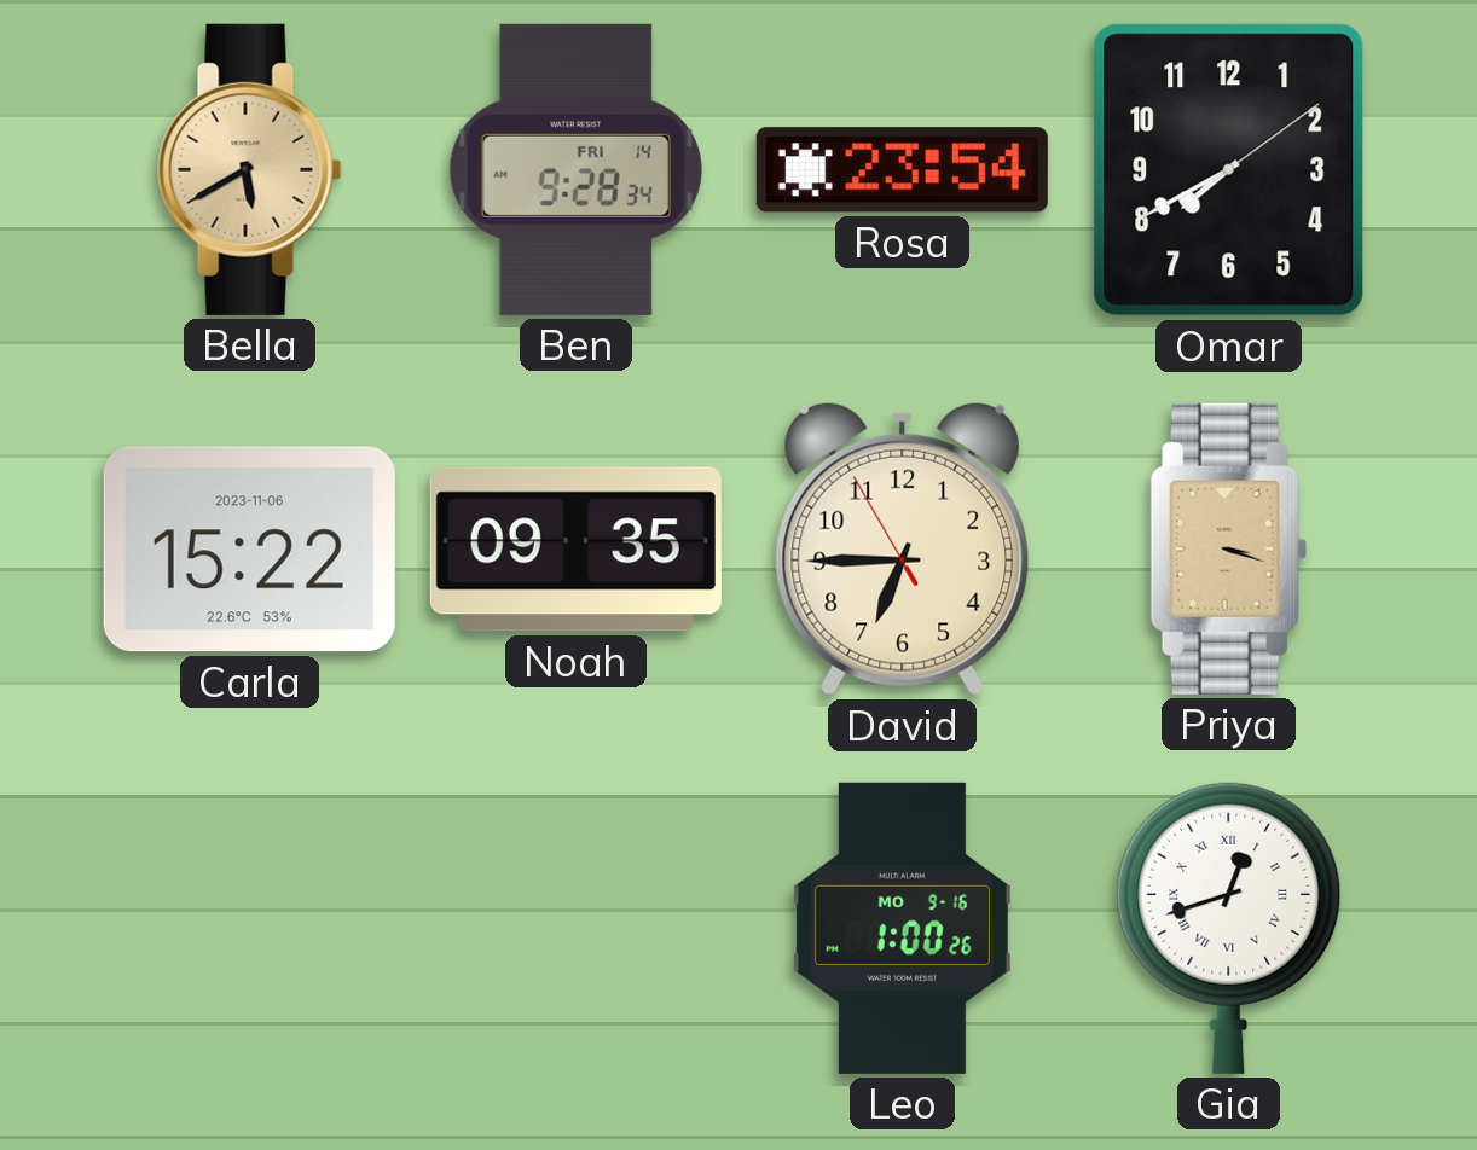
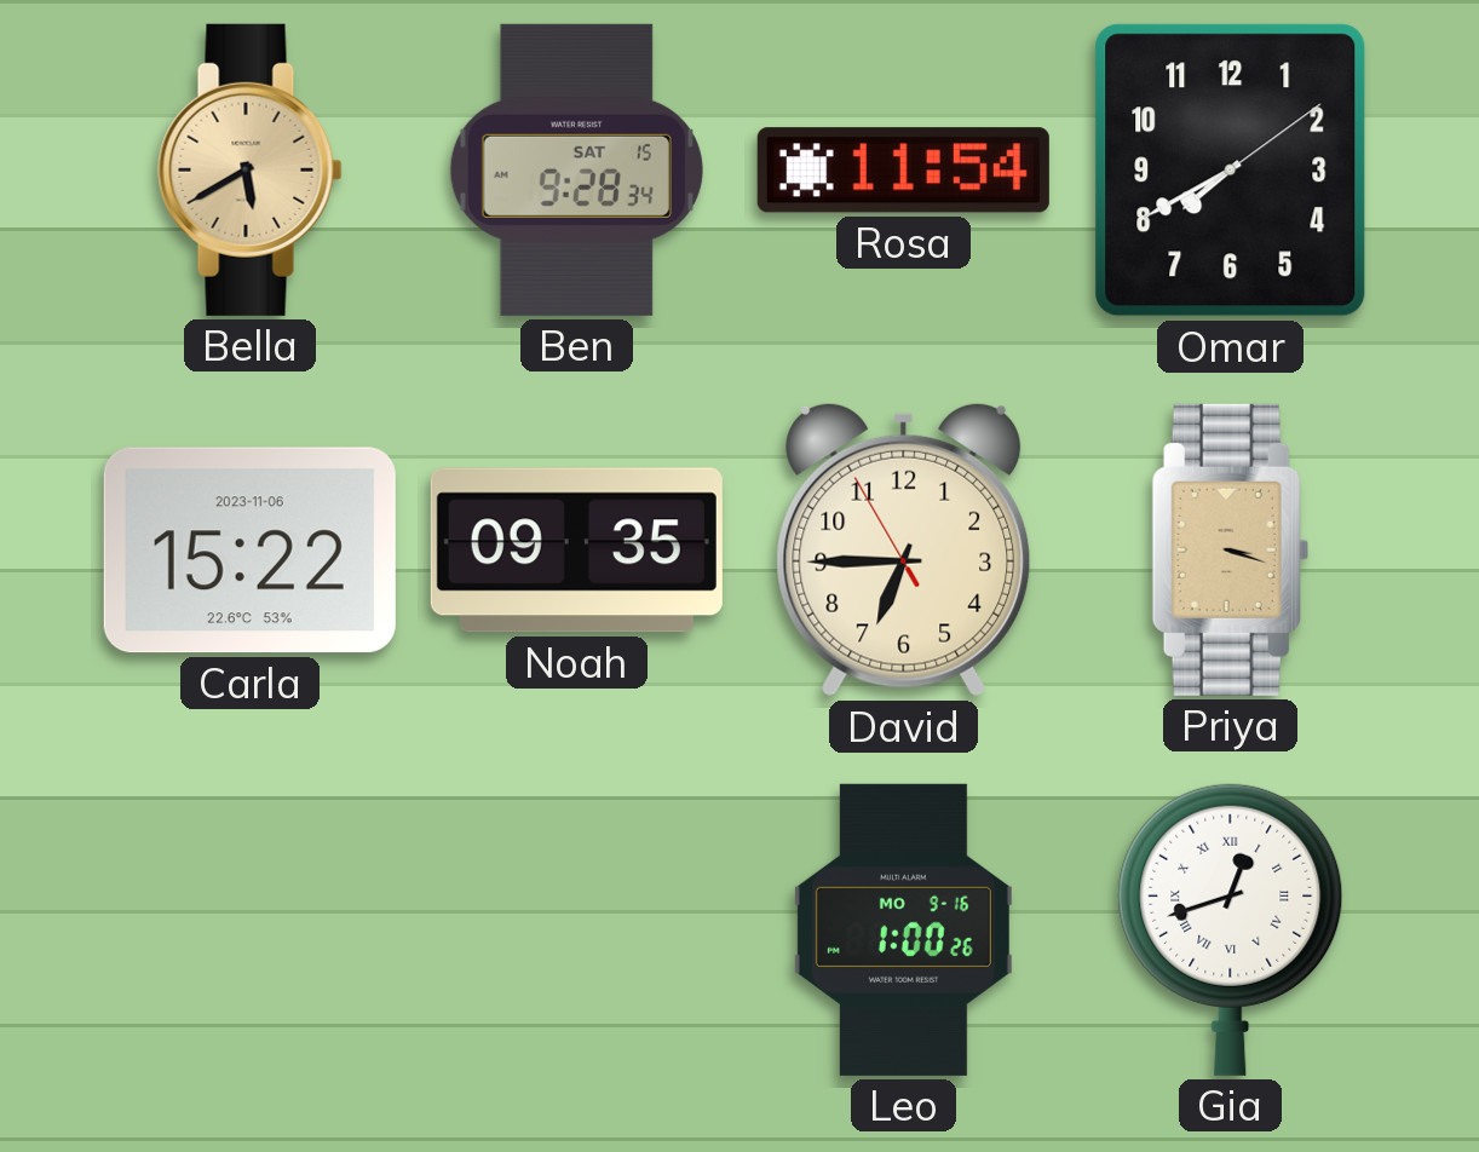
Ben date: FRI 14 -> SAT 15 (576, 169)
Rosa: 23:54 -> 11:54 (903, 171)
